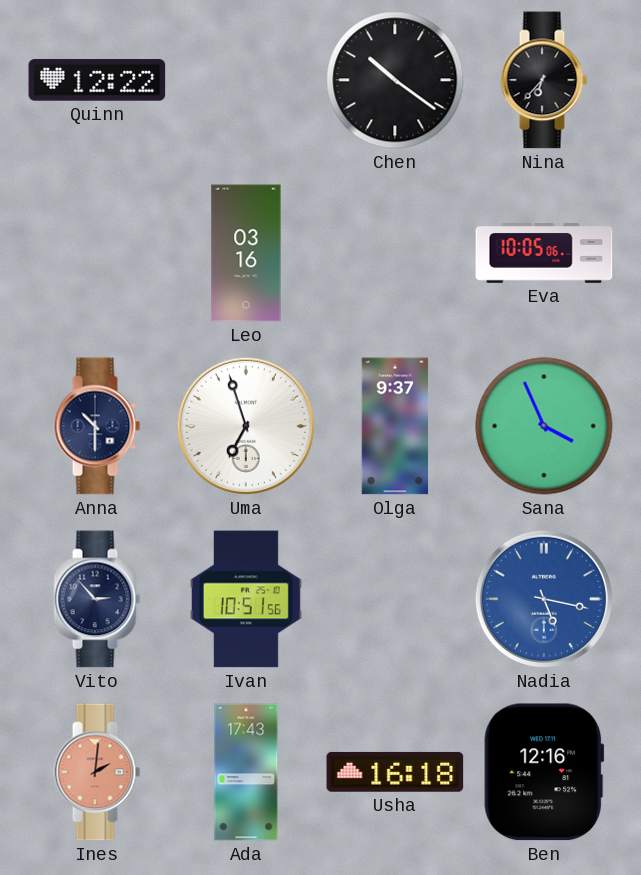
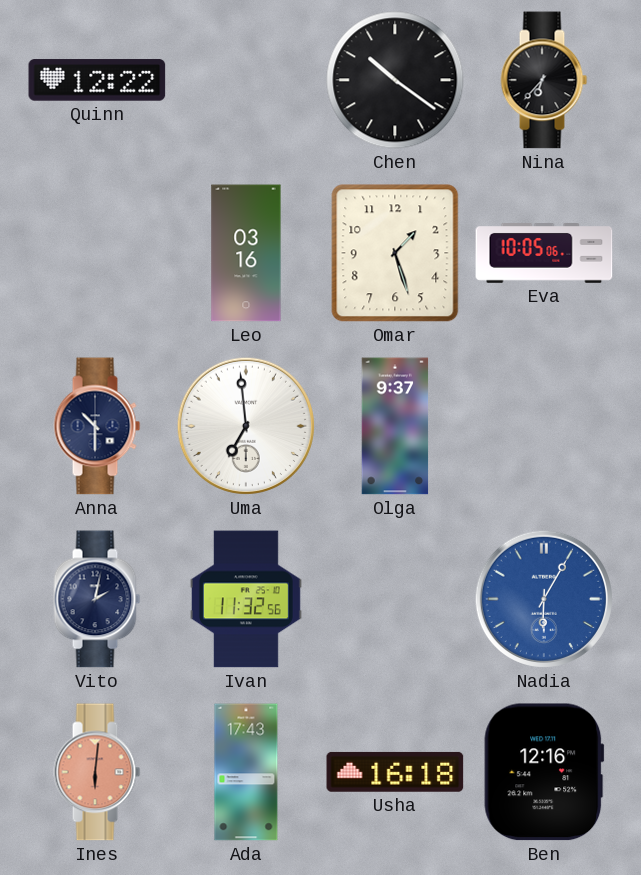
Omar: none -> 1:27 (395, 253)
Uma: 6:57 -> 6:59 (246, 426)
Sana: 3:56 -> none (544, 426)
Vito: 2:53 -> 2:02 (97, 599)
Ivan: 10:51 -> 11:32 (246, 599)
Nadia: 5:17 -> 6:05 (544, 599)
Ines: 2:01 -> 6:01 (97, 772)
